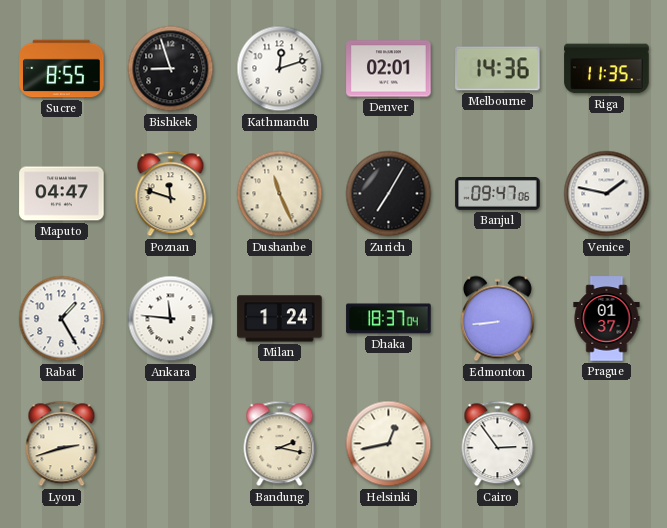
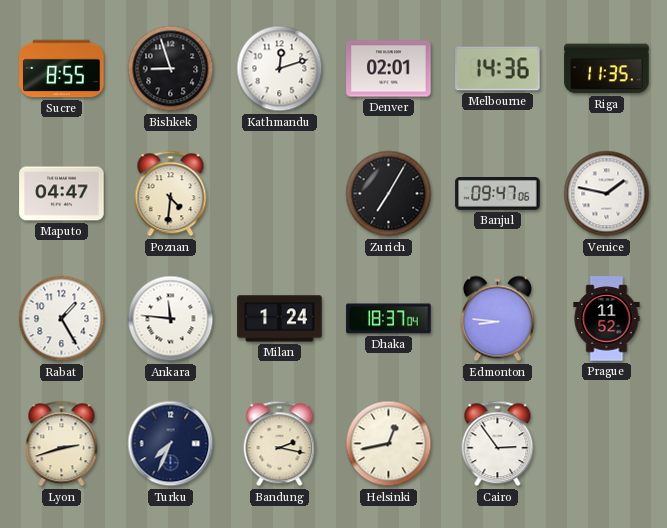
Poznan: 11:48 -> 4:31 (171, 194)
Dushanbe: 11:26 -> none (280, 194)
Edmonton: 8:44 -> 8:46 (497, 319)
Prague: 01:37 -> 11:52 (607, 319)
Turku: none -> 7:34 (171, 444)
